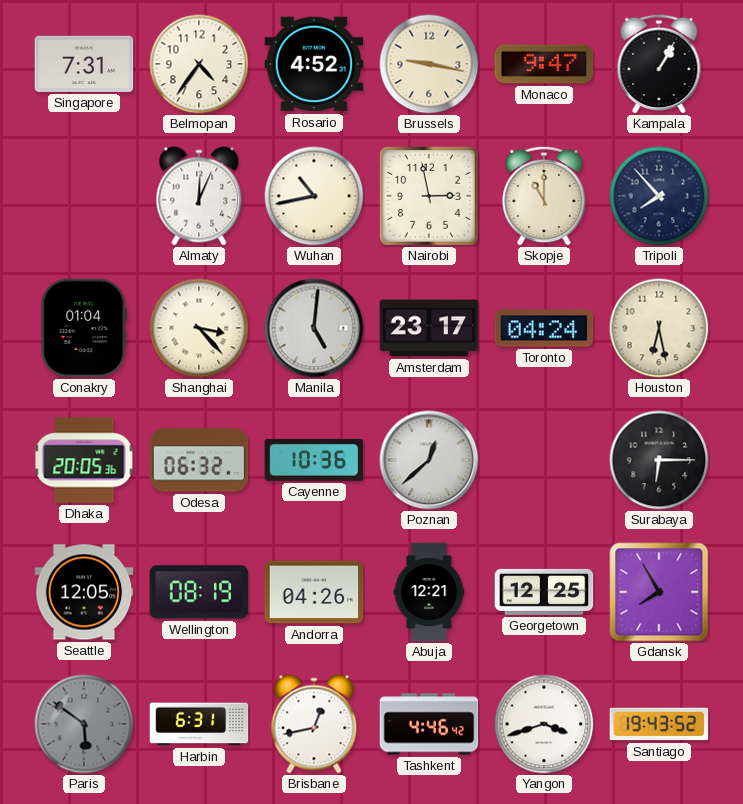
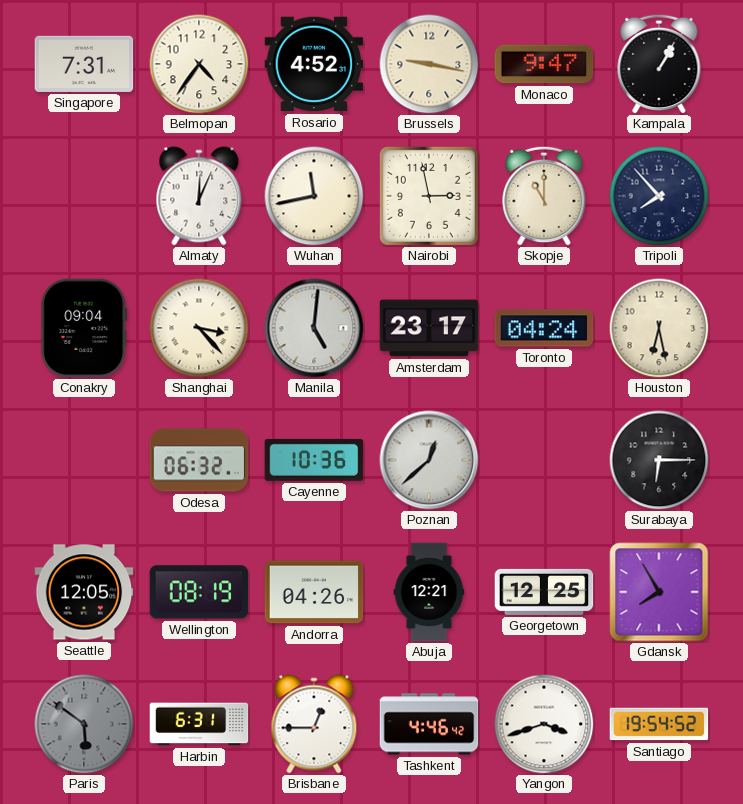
Wuhan: 10:43 -> 11:43 (314, 196)
Conakry: 01:04 -> 09:04 (84, 328)
Dhaka: 20:05 -> none (84, 460)
Brisbane: 12:43 -> 12:45 (314, 724)
Santiago: 19:43 -> 19:54 (659, 724)
